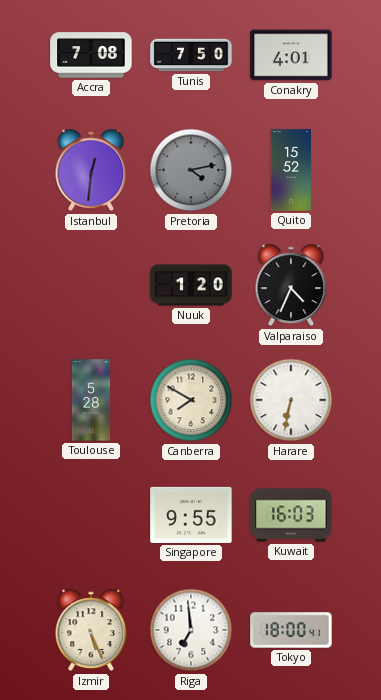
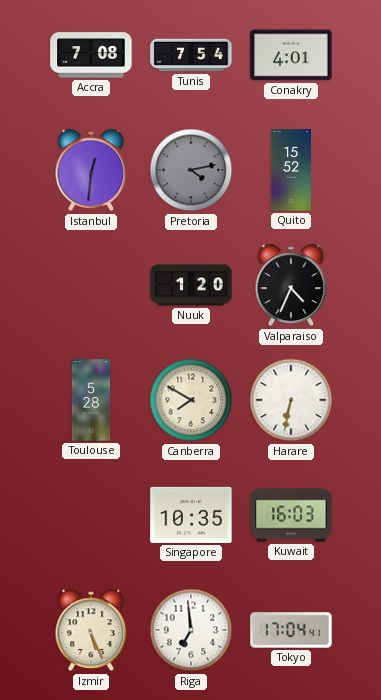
Tunis: 7:50 -> 7:54 (191, 55)
Singapore: 9:55 -> 10:35 (191, 515)
Tokyo: 18:00 -> 17:04 (291, 630)
